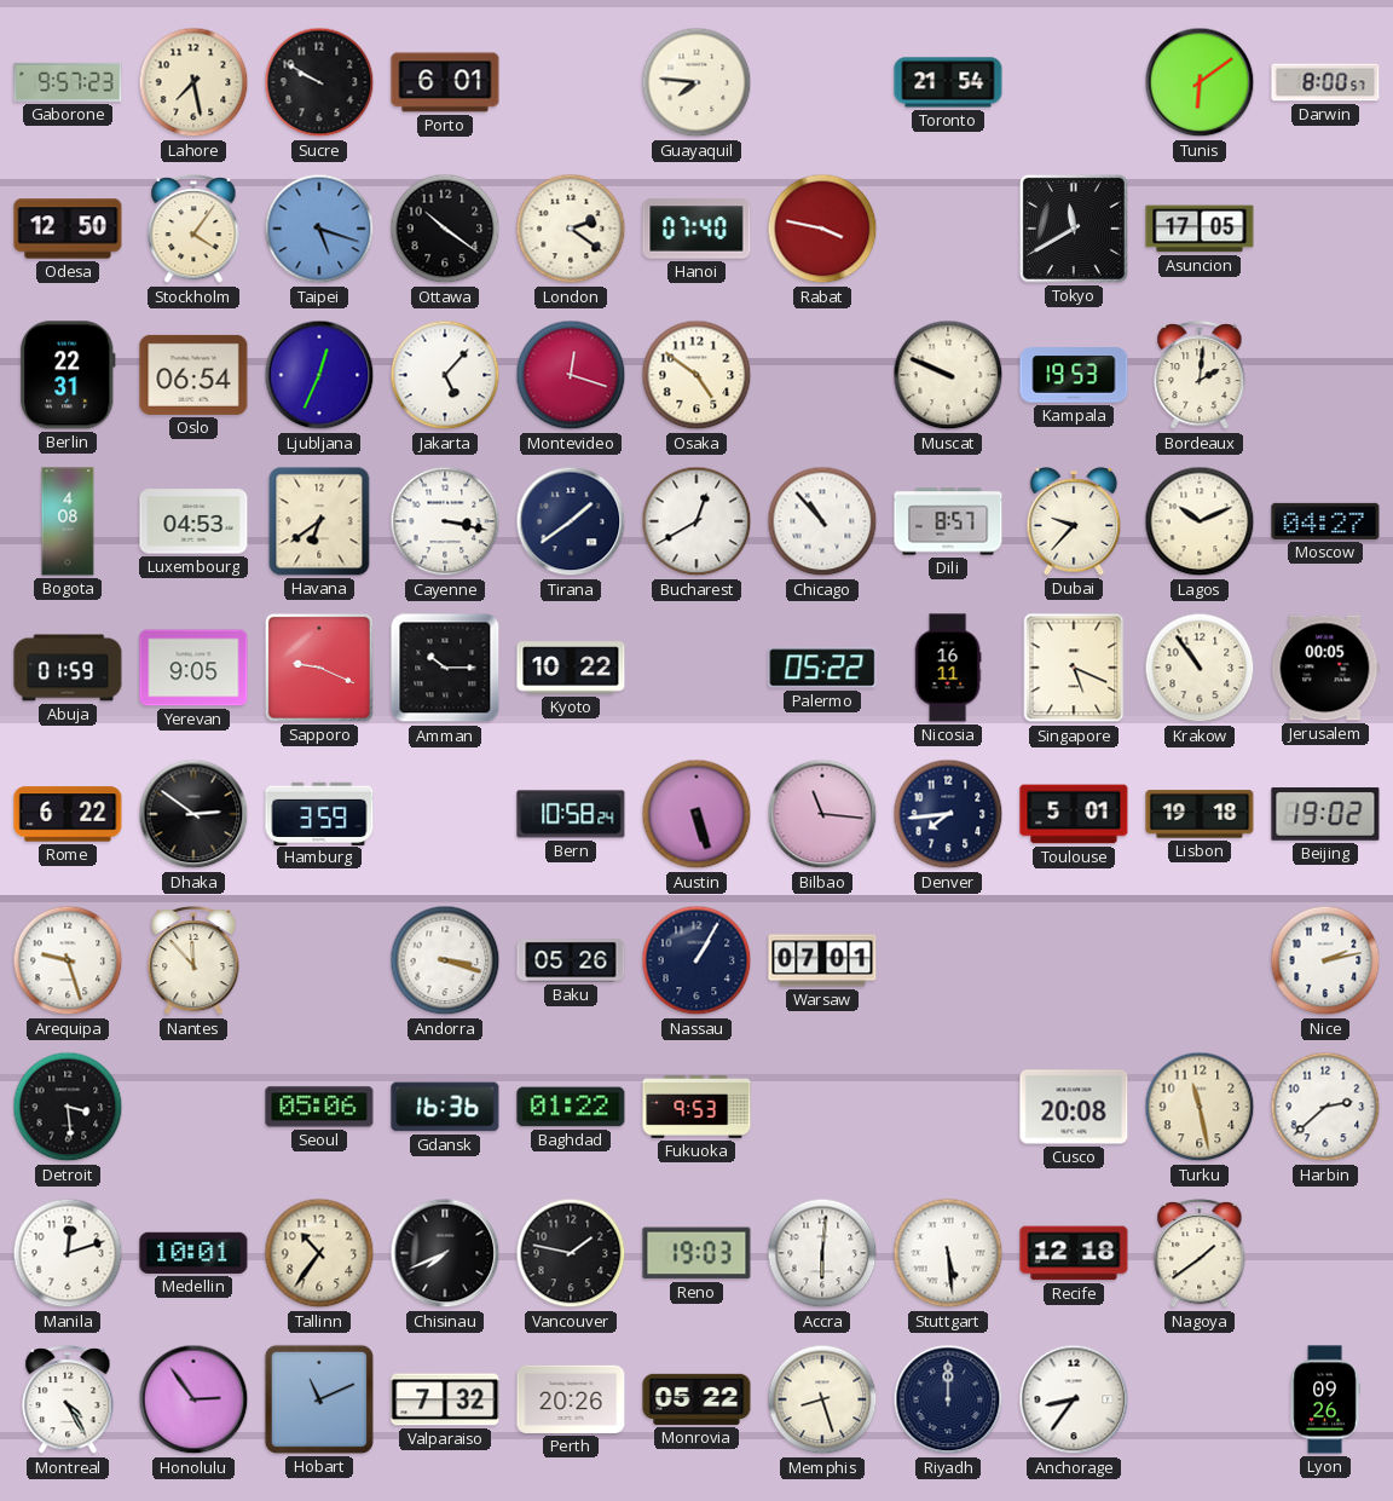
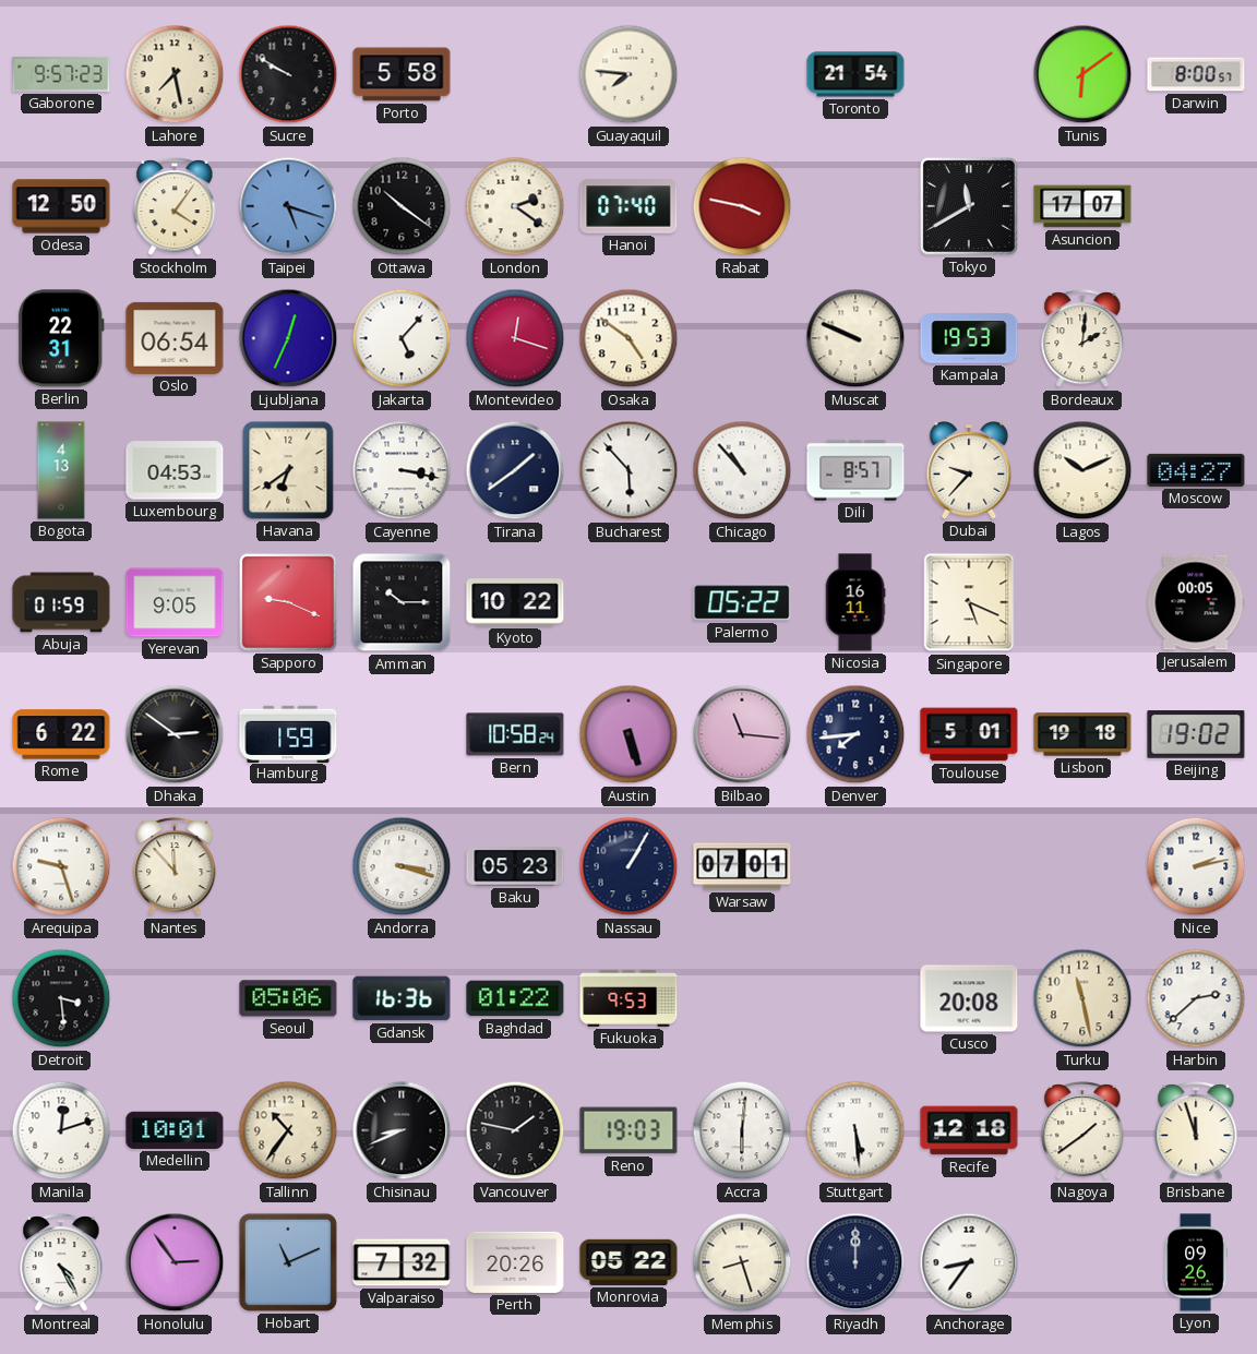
Porto: 6:01 -> 5:58 (402, 74)
Asuncion: 17:05 -> 17:07 (1082, 206)
Bogota: 4:08 -> 4:13 (61, 470)
Bucharest: 12:40 -> 5:53 (628, 470)
Krakow: 10:54 -> none (1200, 668)
Hamburg: 3:59 -> 1:59 (288, 733)
Baku: 05:26 -> 05:23 (515, 866)
Chisinau: 7:41 -> 8:41 (402, 1130)
Brisbane: none -> 11:57 (1196, 1131)
